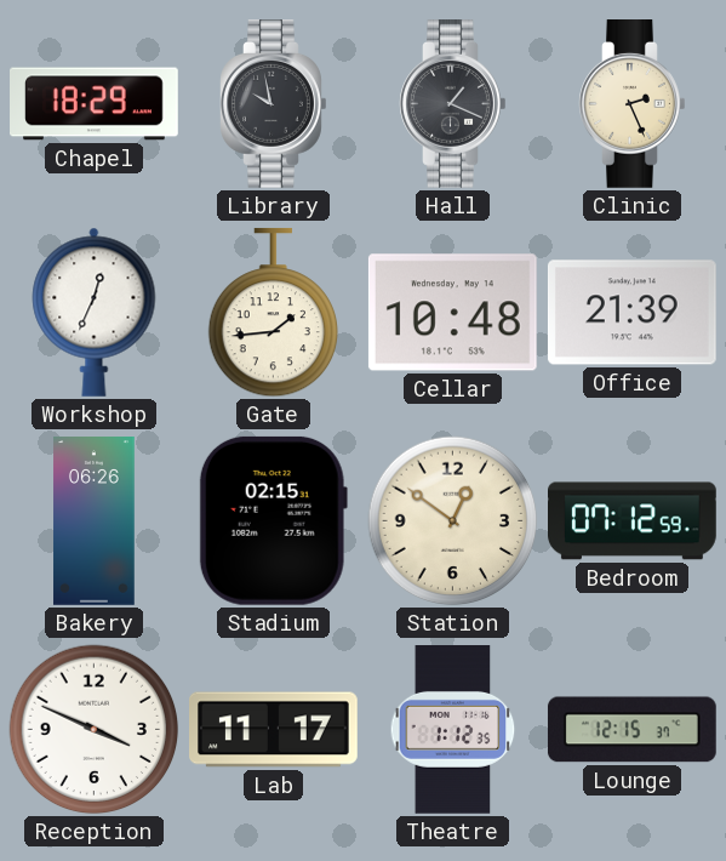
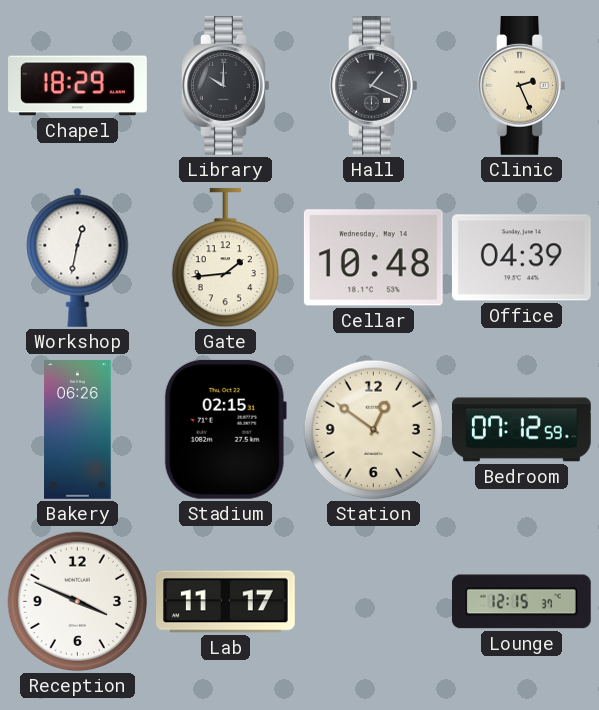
Library: 9:58 -> 10:00 (226, 86)
Workshop: 12:34 -> 12:32 (78, 257)
Office: 21:39 -> 04:39 (521, 258)
Theatre: 1:12 -> none (453, 730)
